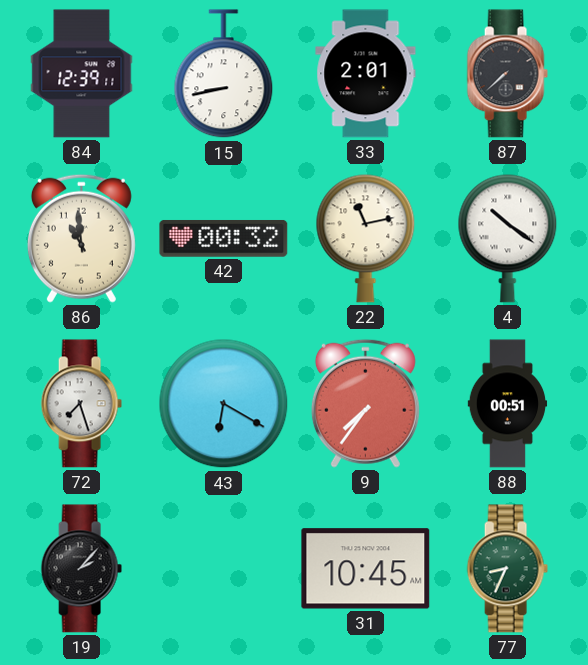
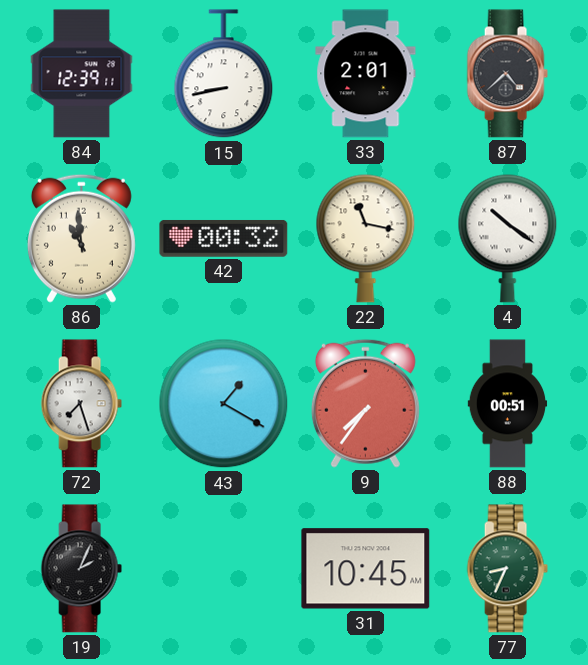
87: 7:38 -> 4:38 (507, 74)
22: 11:13 -> 11:17 (366, 238)
43: 6:20 -> 1:20 (224, 404)
19: 2:07 -> 2:04 (81, 569)
